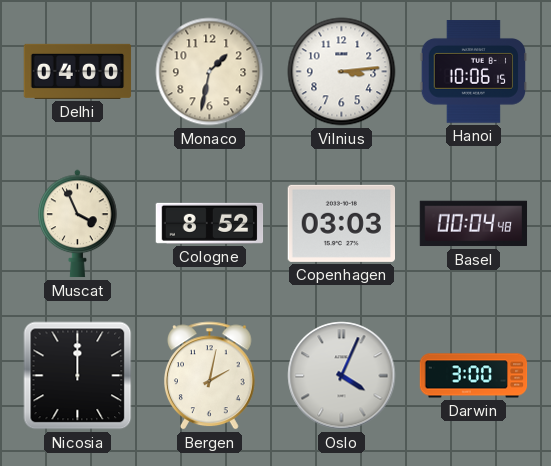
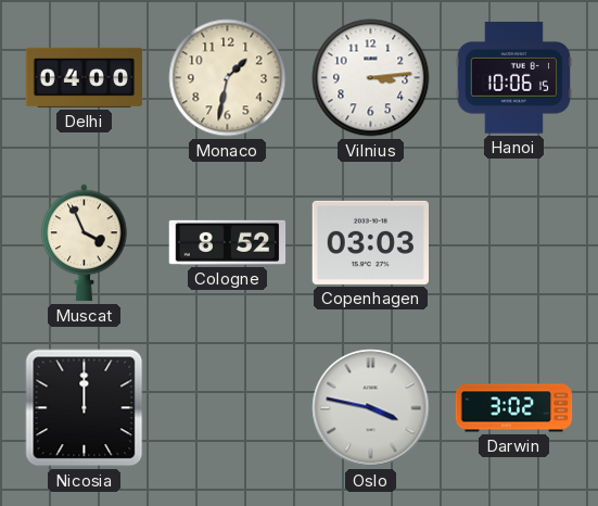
Basel: 00:04 -> none (474, 224)
Bergen: 2:02 -> none (210, 376)
Oslo: 4:04 -> 3:47 (371, 408)
Darwin: 3:00 -> 3:02 (514, 408)
